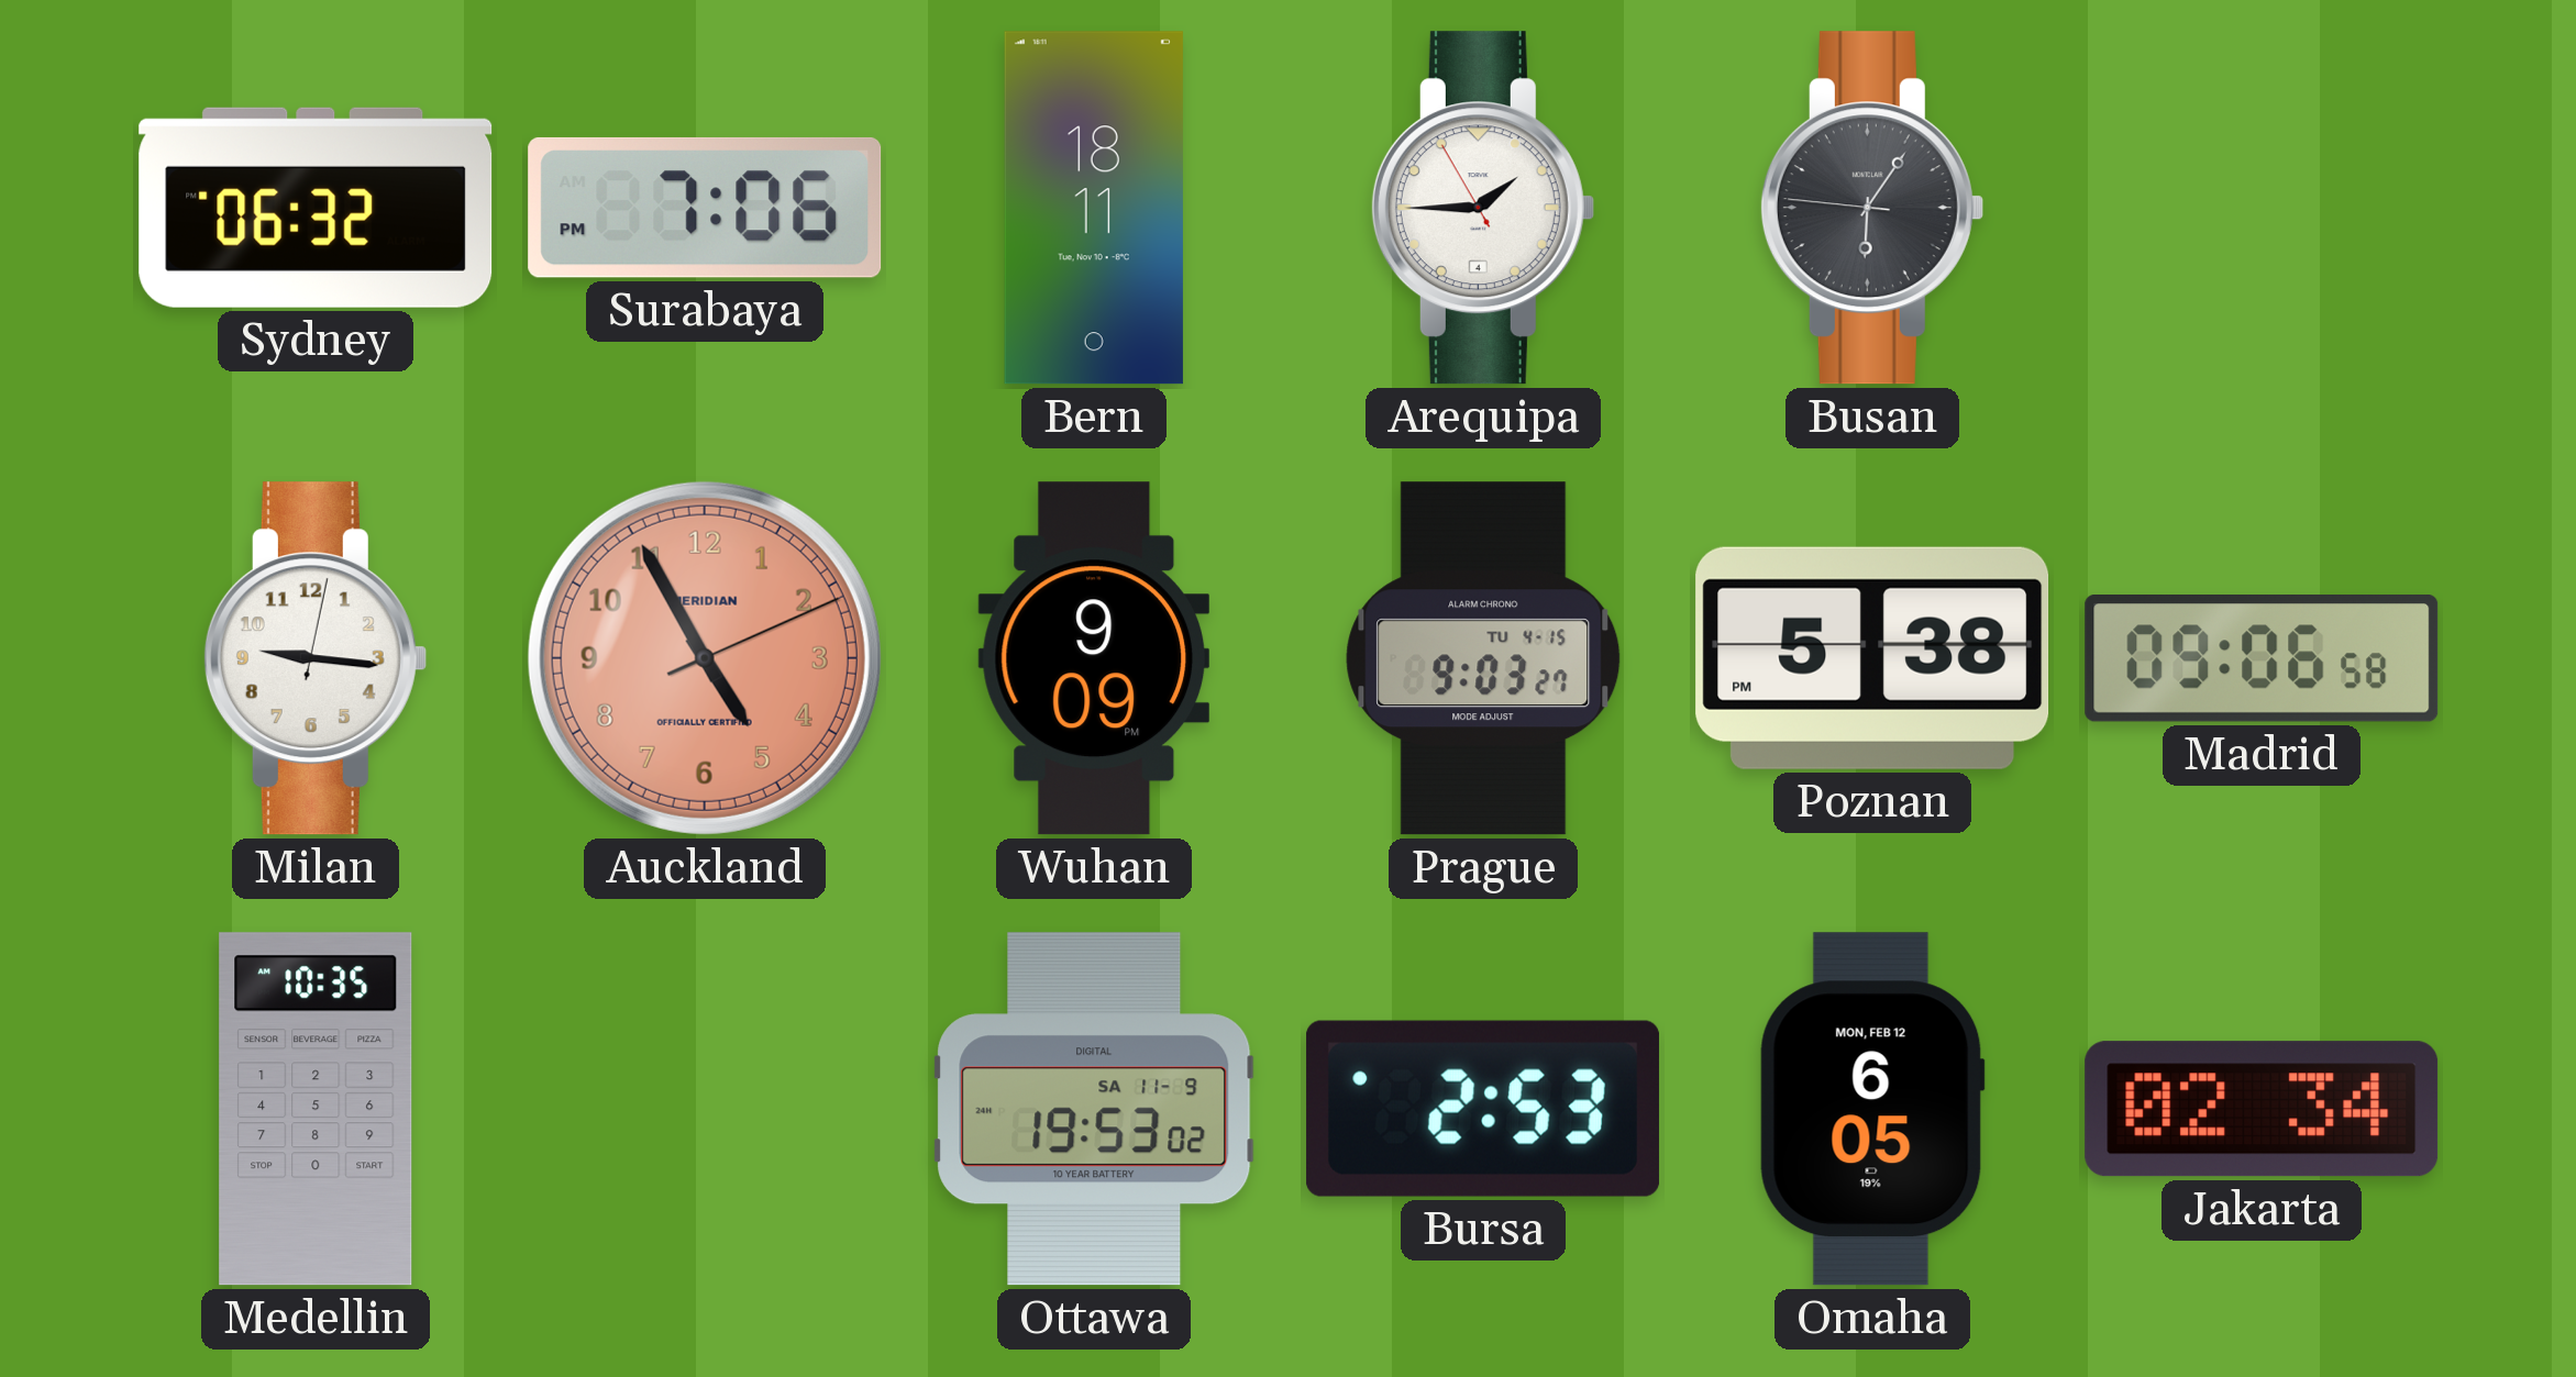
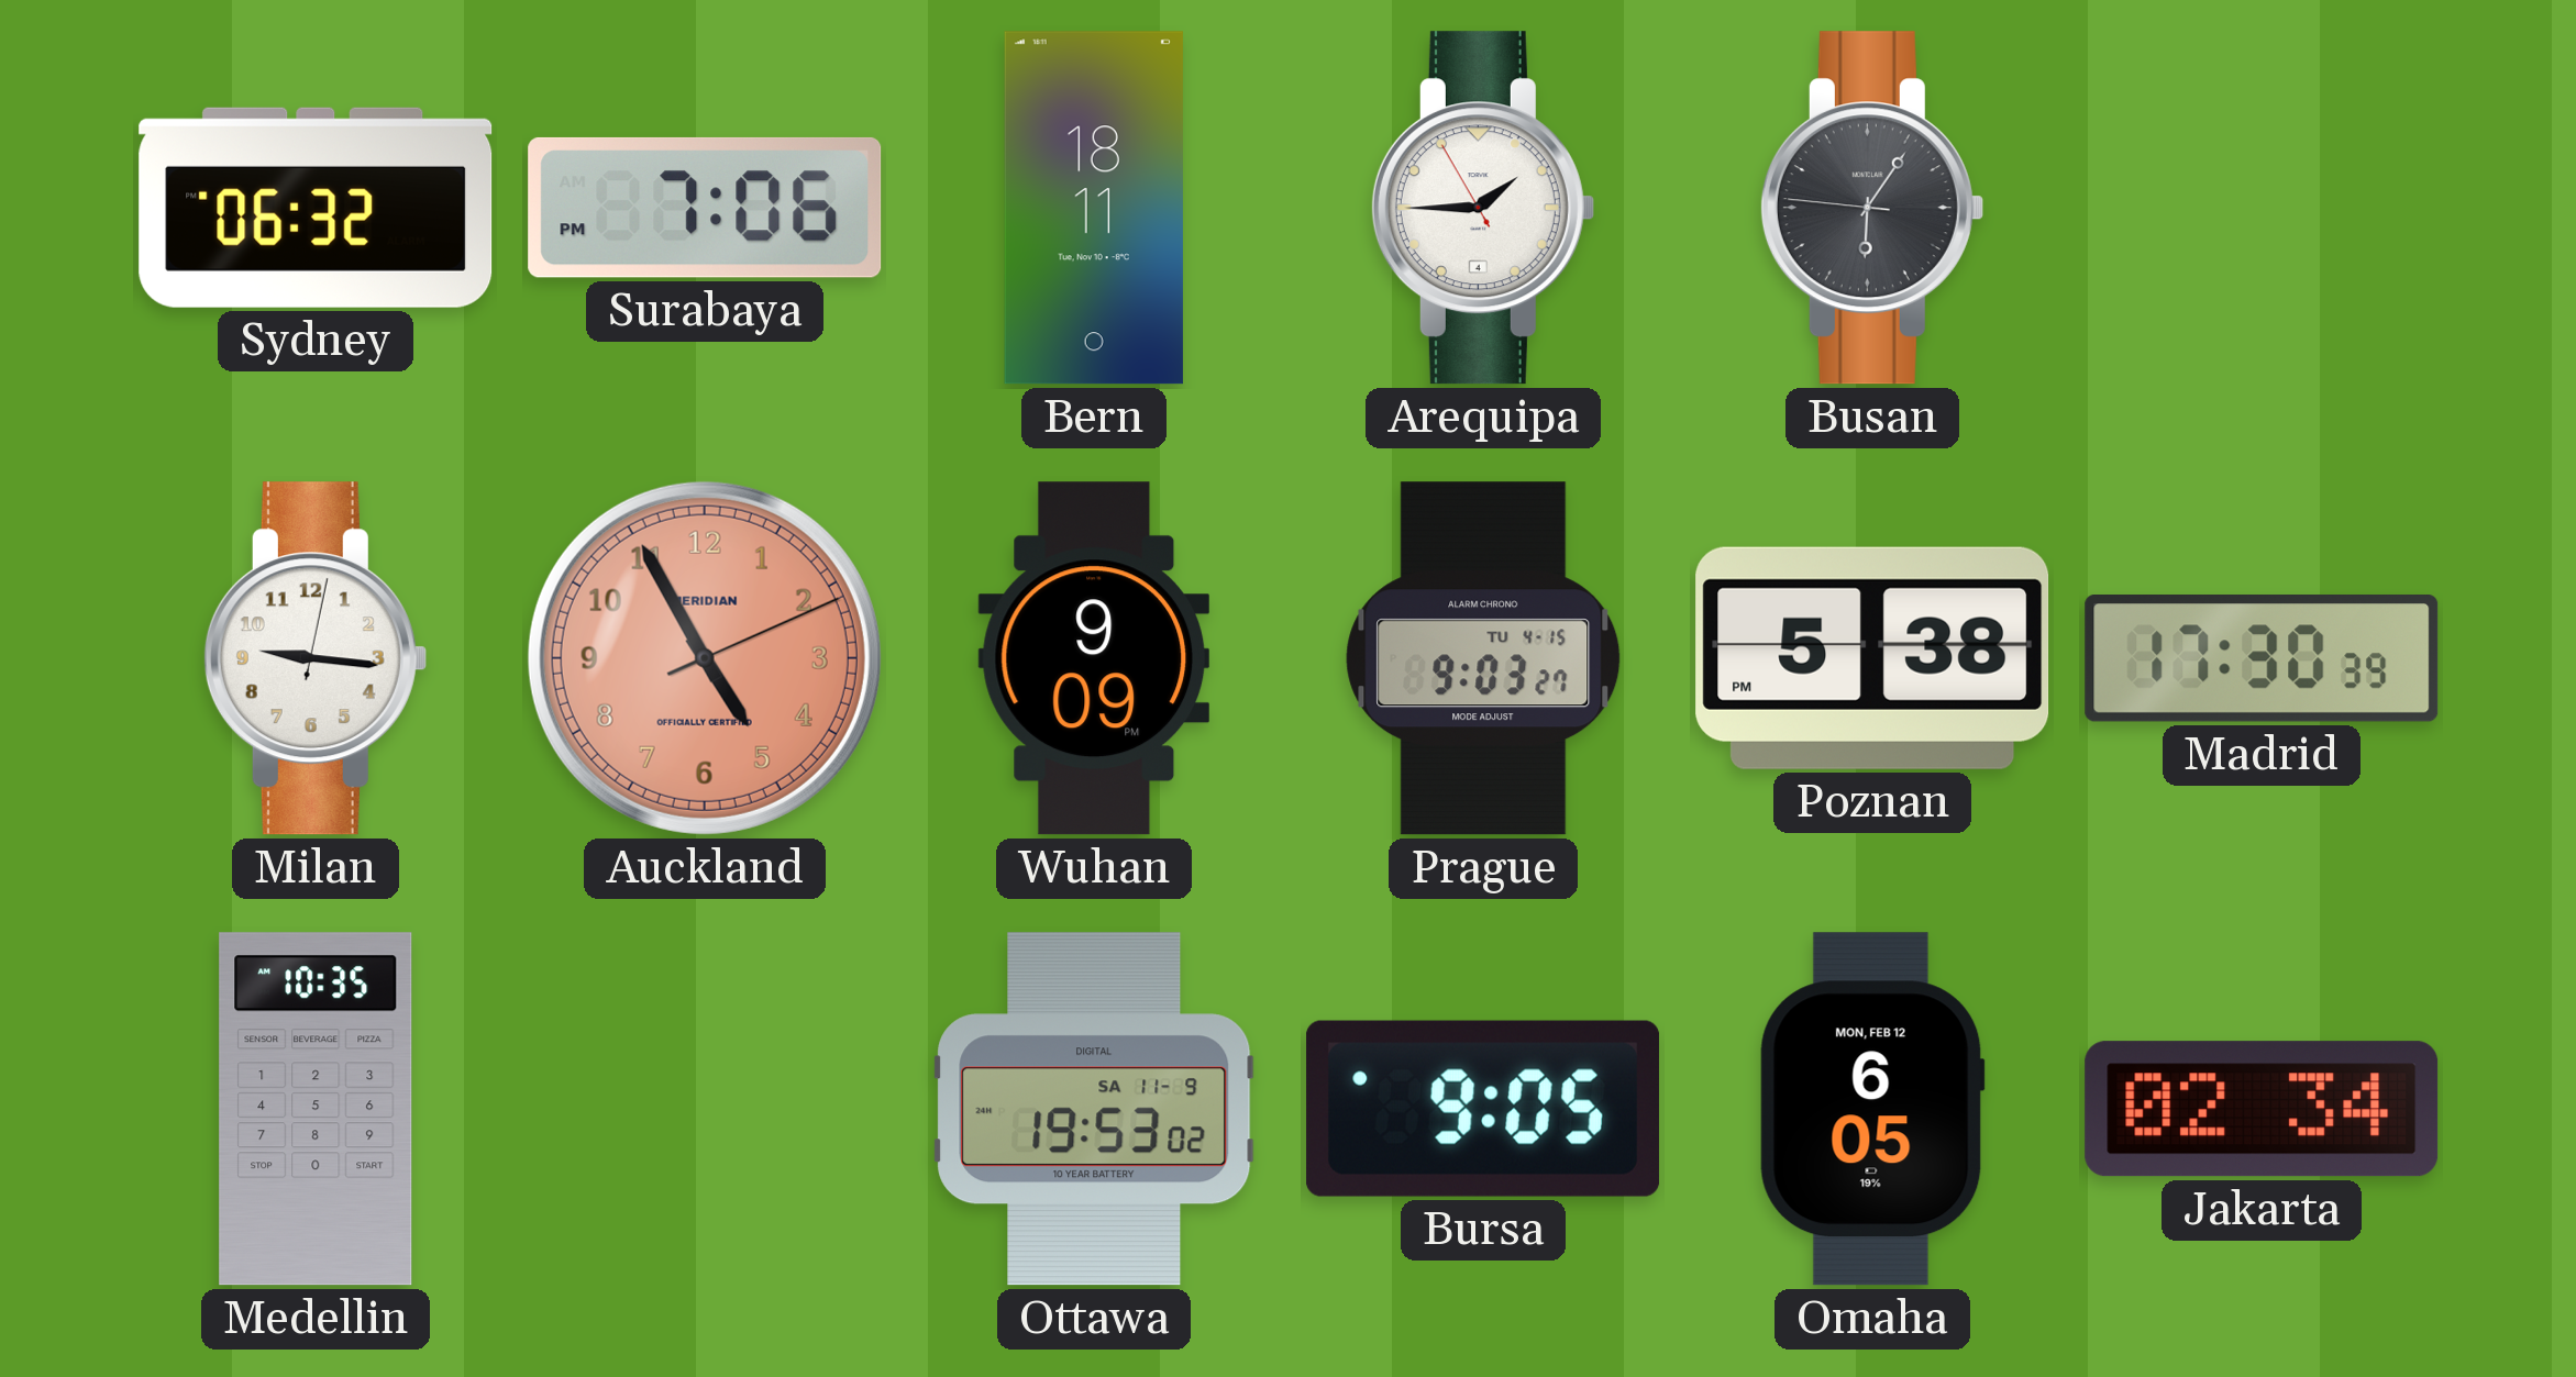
Madrid: 09:06 -> 17:30 (2262, 659)
Bursa: 2:53 -> 9:05 (1483, 1109)
